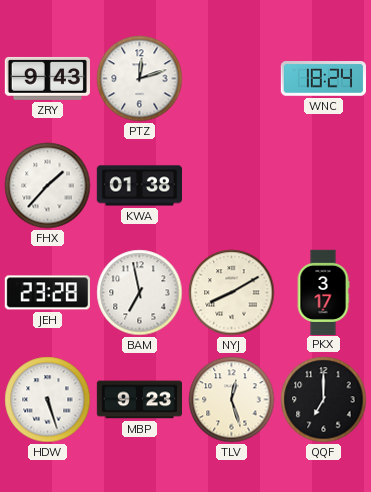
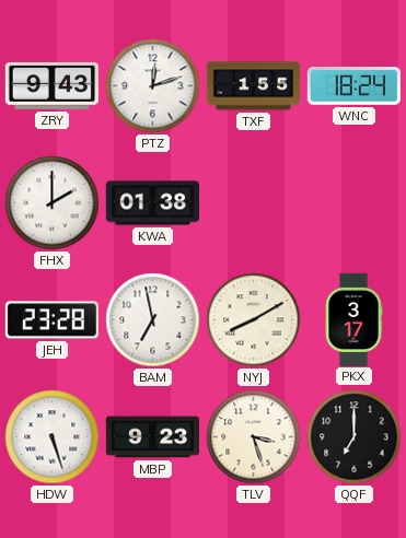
TXF: none -> 1:55 (253, 86)
FHX: 1:37 -> 2:00 (53, 203)
TLV: 12:27 -> 3:27 (254, 437)
